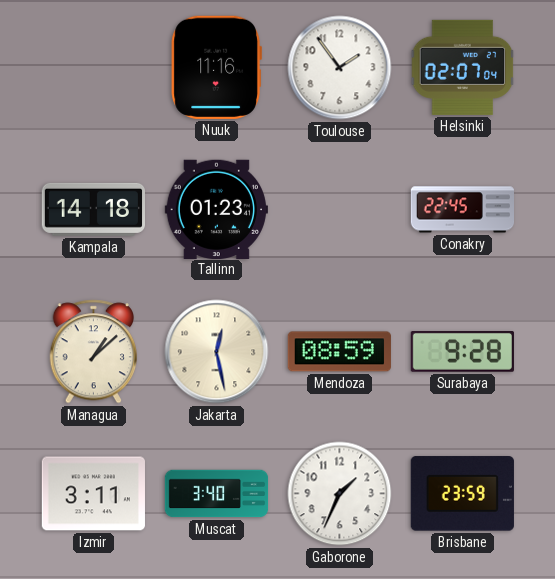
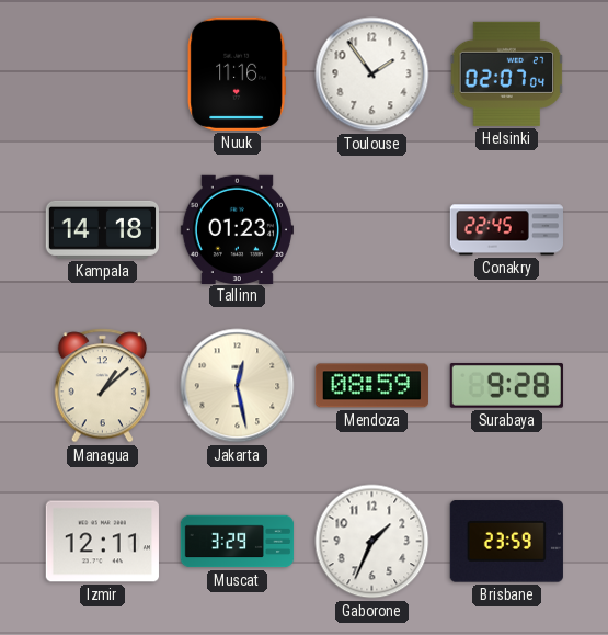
Izmir: 3:11 -> 12:11 (102, 542)
Muscat: 3:40 -> 3:29 (238, 542)
